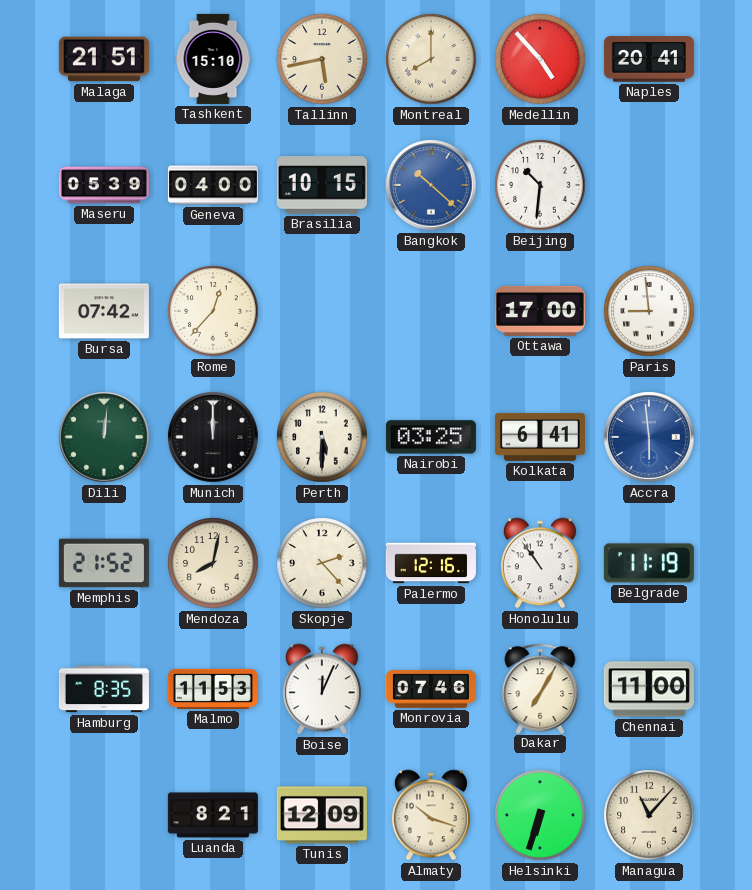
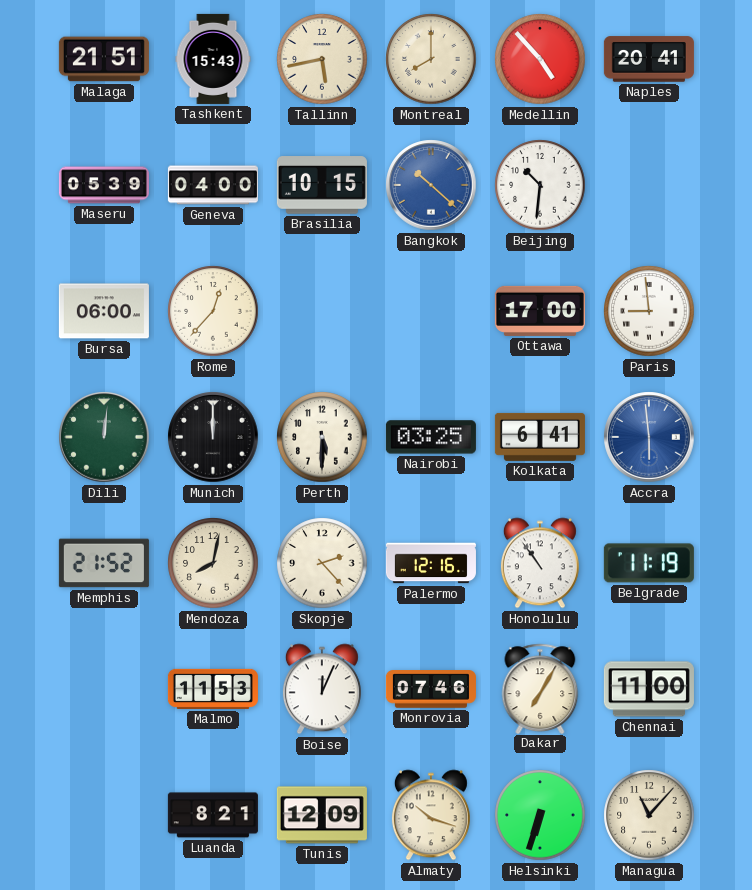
Tashkent: 15:10 -> 15:43 (213, 59)
Bursa: 07:42 -> 06:00 (104, 311)
Hamburg: 8:35 -> none (104, 689)
